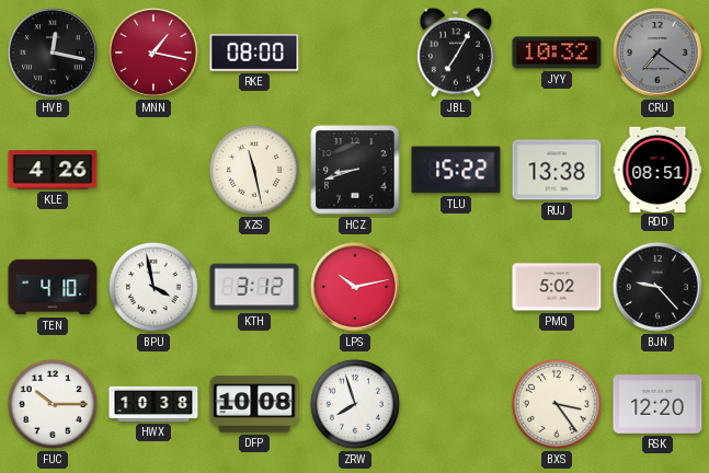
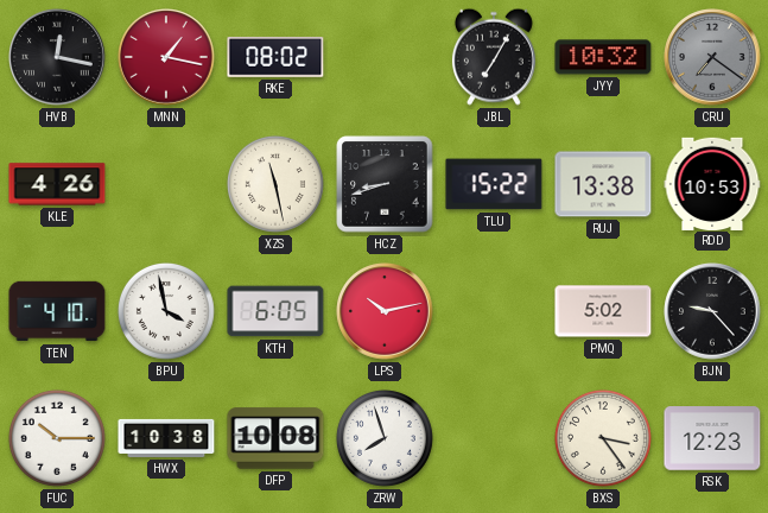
RKE: 08:00 -> 08:02 (275, 57)
RDD: 08:51 -> 10:53 (712, 183)
KTH: 3:12 -> 6:05 (275, 311)
RSK: 12:20 -> 12:23 (712, 438)
